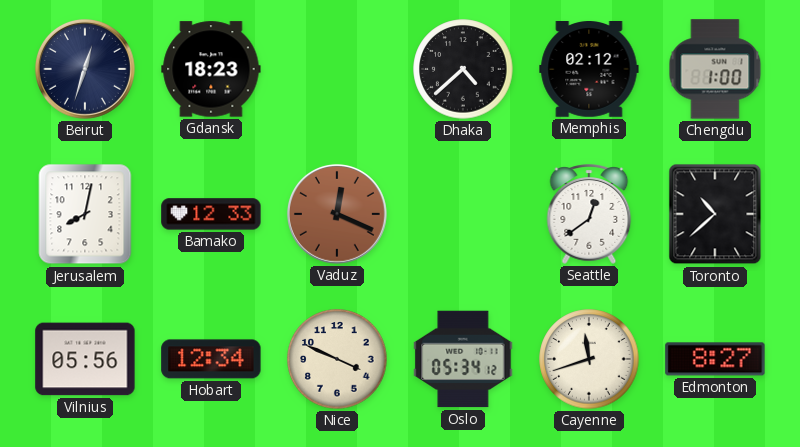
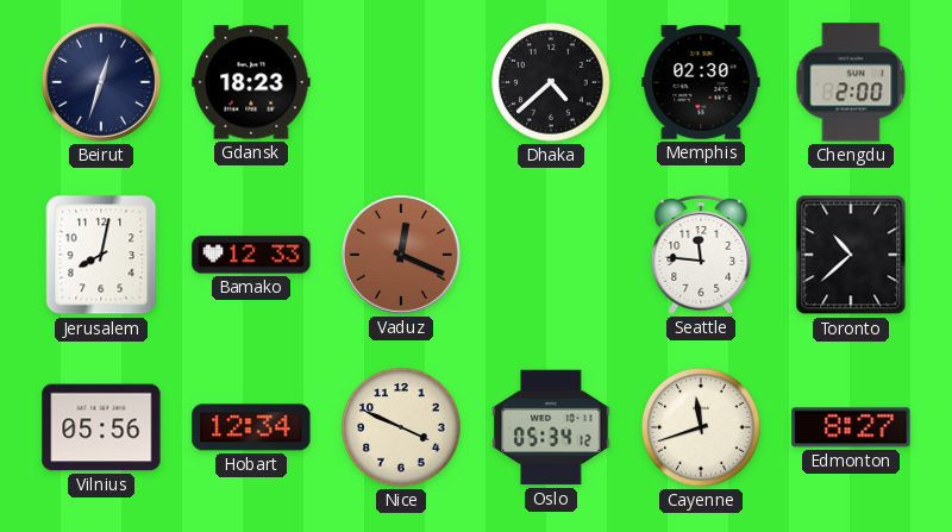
Memphis: 02:12 -> 02:30 (701, 83)
Chengdu: 1:00 -> 2:00 (851, 82)
Seattle: 12:39 -> 11:46 (701, 255)
